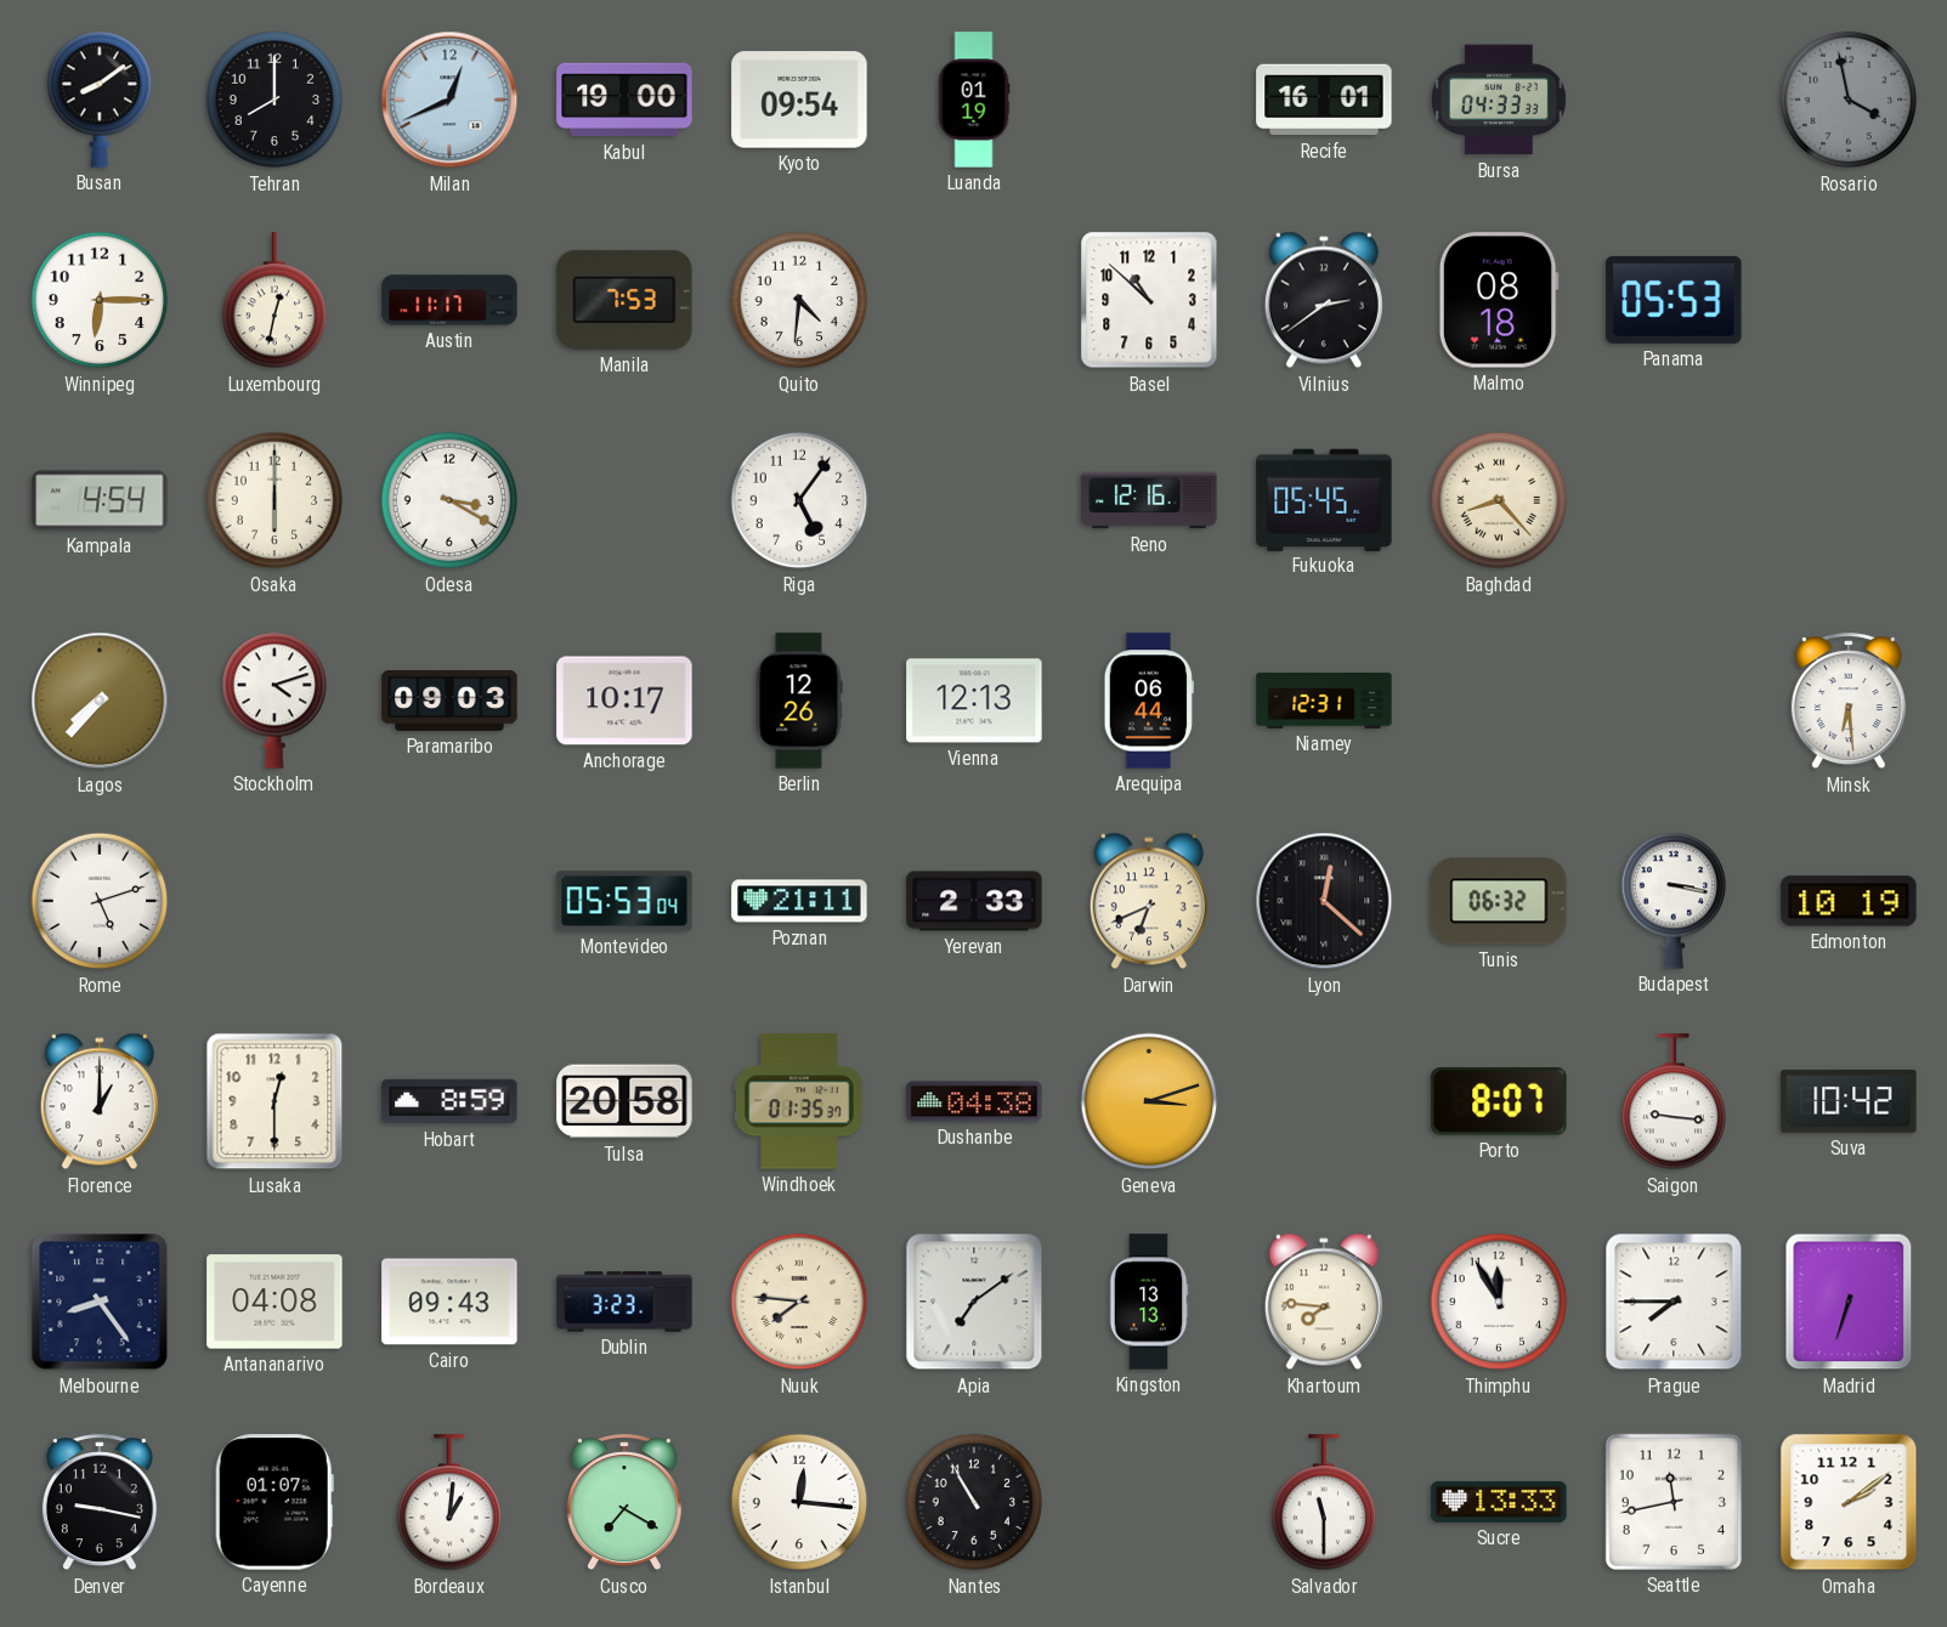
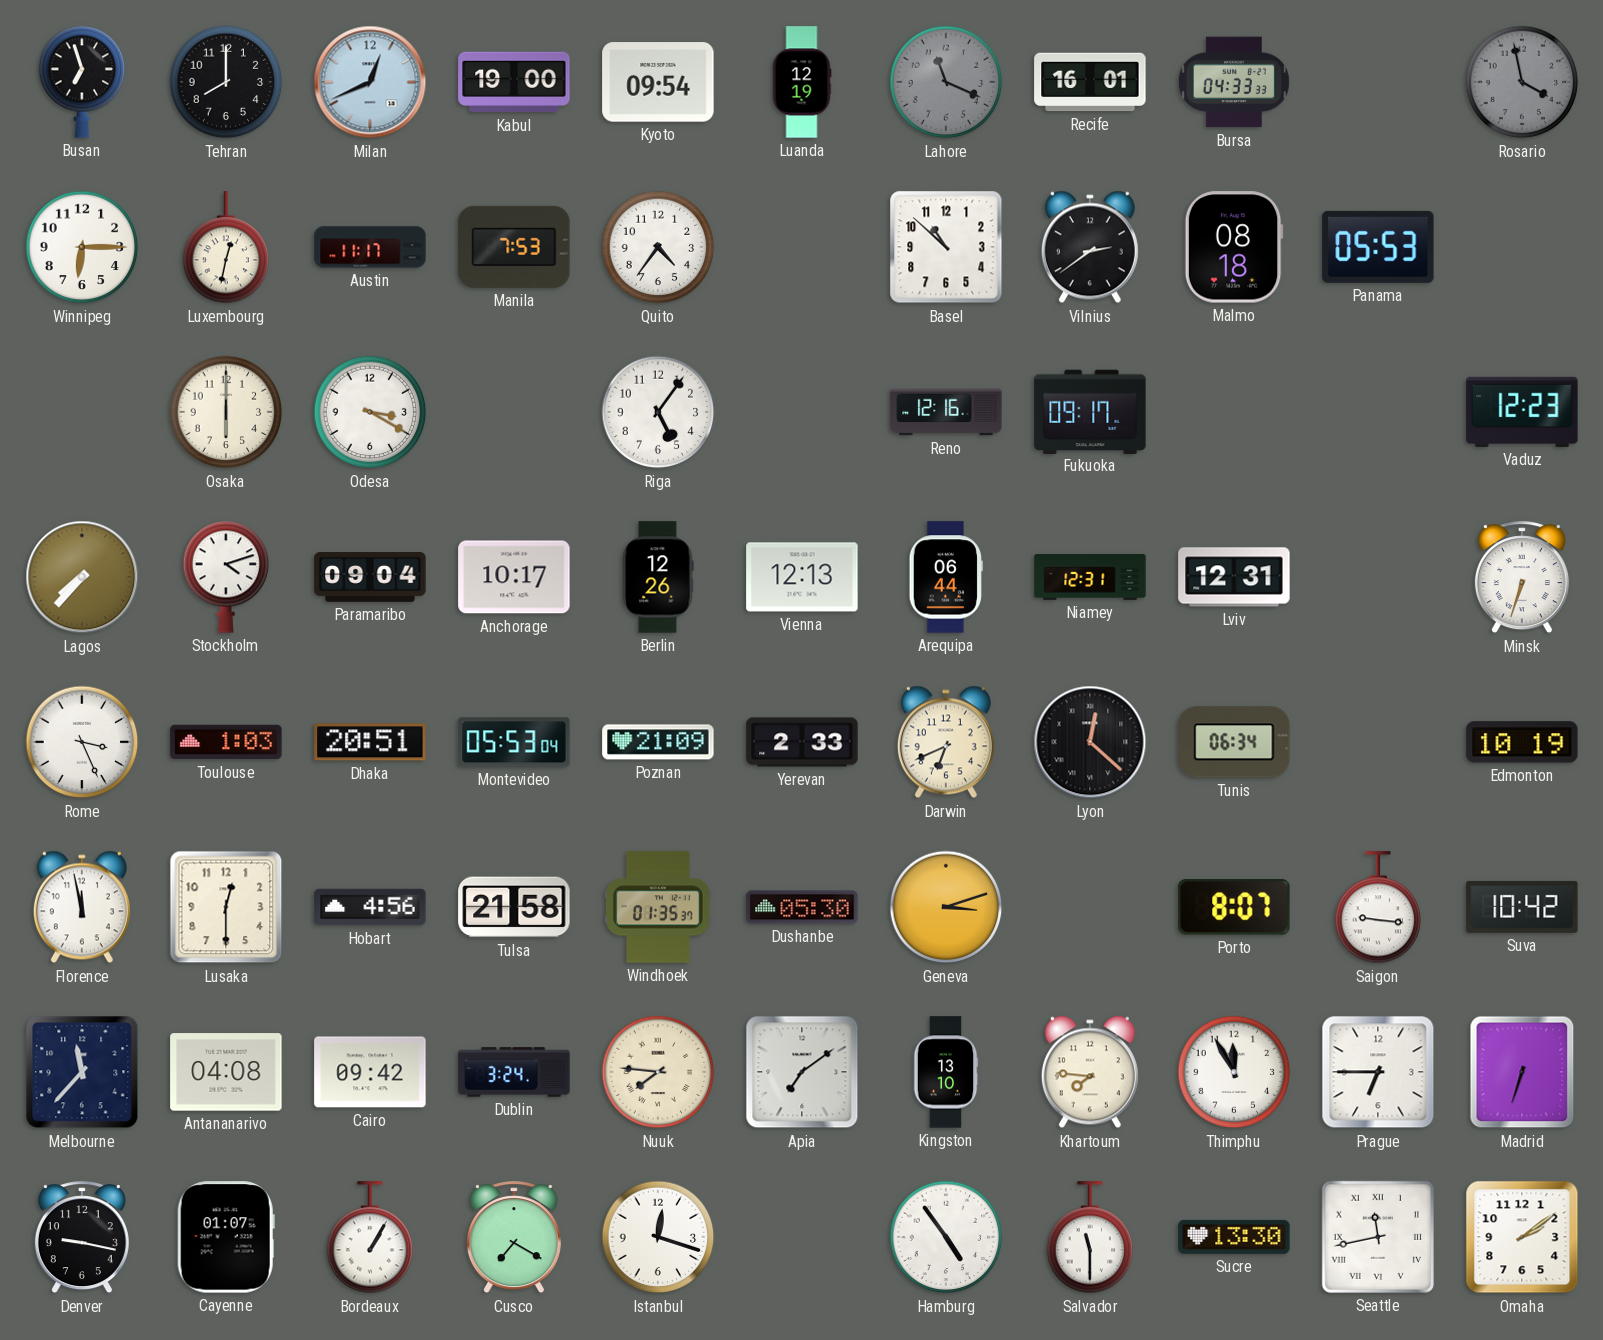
Busan: 8:09 -> 6:57 (82, 82)
Luanda: 01:19 -> 12:19 (802, 82)
Lahore: none -> 11:19 (946, 82)
Quito: 4:31 -> 4:36 (658, 247)
Kampala: 4:54 -> none (100, 500)
Fukuoka: 05:45 -> 09:17 (1090, 411)
Baghdad: 8:23 -> none (1499, 500)
Vaduz: none -> 12:23 (1522, 412)
Paramaribo: 09:03 -> 09:04 (370, 578)
Lviv: none -> 12:31 (1234, 577)
Minsk: 6:29 -> 6:33 (1522, 578)
Rome: 5:12 -> 3:26 (82, 742)
Toulouse: none -> 1:03 (226, 742)
Dhaka: none -> 20:51 (370, 742)
Poznan: 21:11 -> 21:09 (658, 742)
Tunis: 06:32 -> 06:34 (1234, 742)
Budapest: 3:17 -> none (1674, 901)
Florence: 1:00 -> 11:58 (82, 907)
Hobart: 8:59 -> 4:56 (370, 907)
Tulsa: 20:58 -> 21:58 (514, 907)
Dushanbe: 04:38 -> 05:30 (802, 907)
Melbourne: 8:24 -> 11:37 (82, 1072)
Cairo: 09:43 -> 09:42 (370, 1072)
Dublin: 3:23 -> 3:24 (514, 1072)
Kingston: 13:13 -> 13:10 (946, 1072)
Prague: 7:45 -> 6:45 (1378, 1072)
Bordeaux: 1:01 -> 1:05 (370, 1238)
Istanbul: 12:16 -> 12:18 (658, 1237)
Nantes: 10:55 -> none (974, 1502)
Hamburg: none -> 4:54 (946, 1237)
Sucre: 13:33 -> 13:30 (1234, 1237)
Seattle numerals: Arabic -> Roman (1378, 1237)
